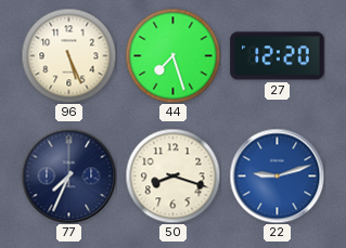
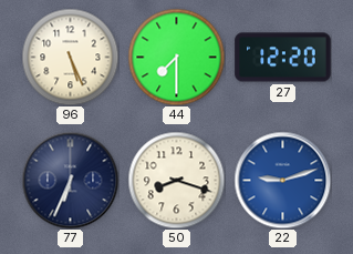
44: 7:27 -> 7:30 (176, 57)
77: 7:34 -> 6:34 (70, 180)
